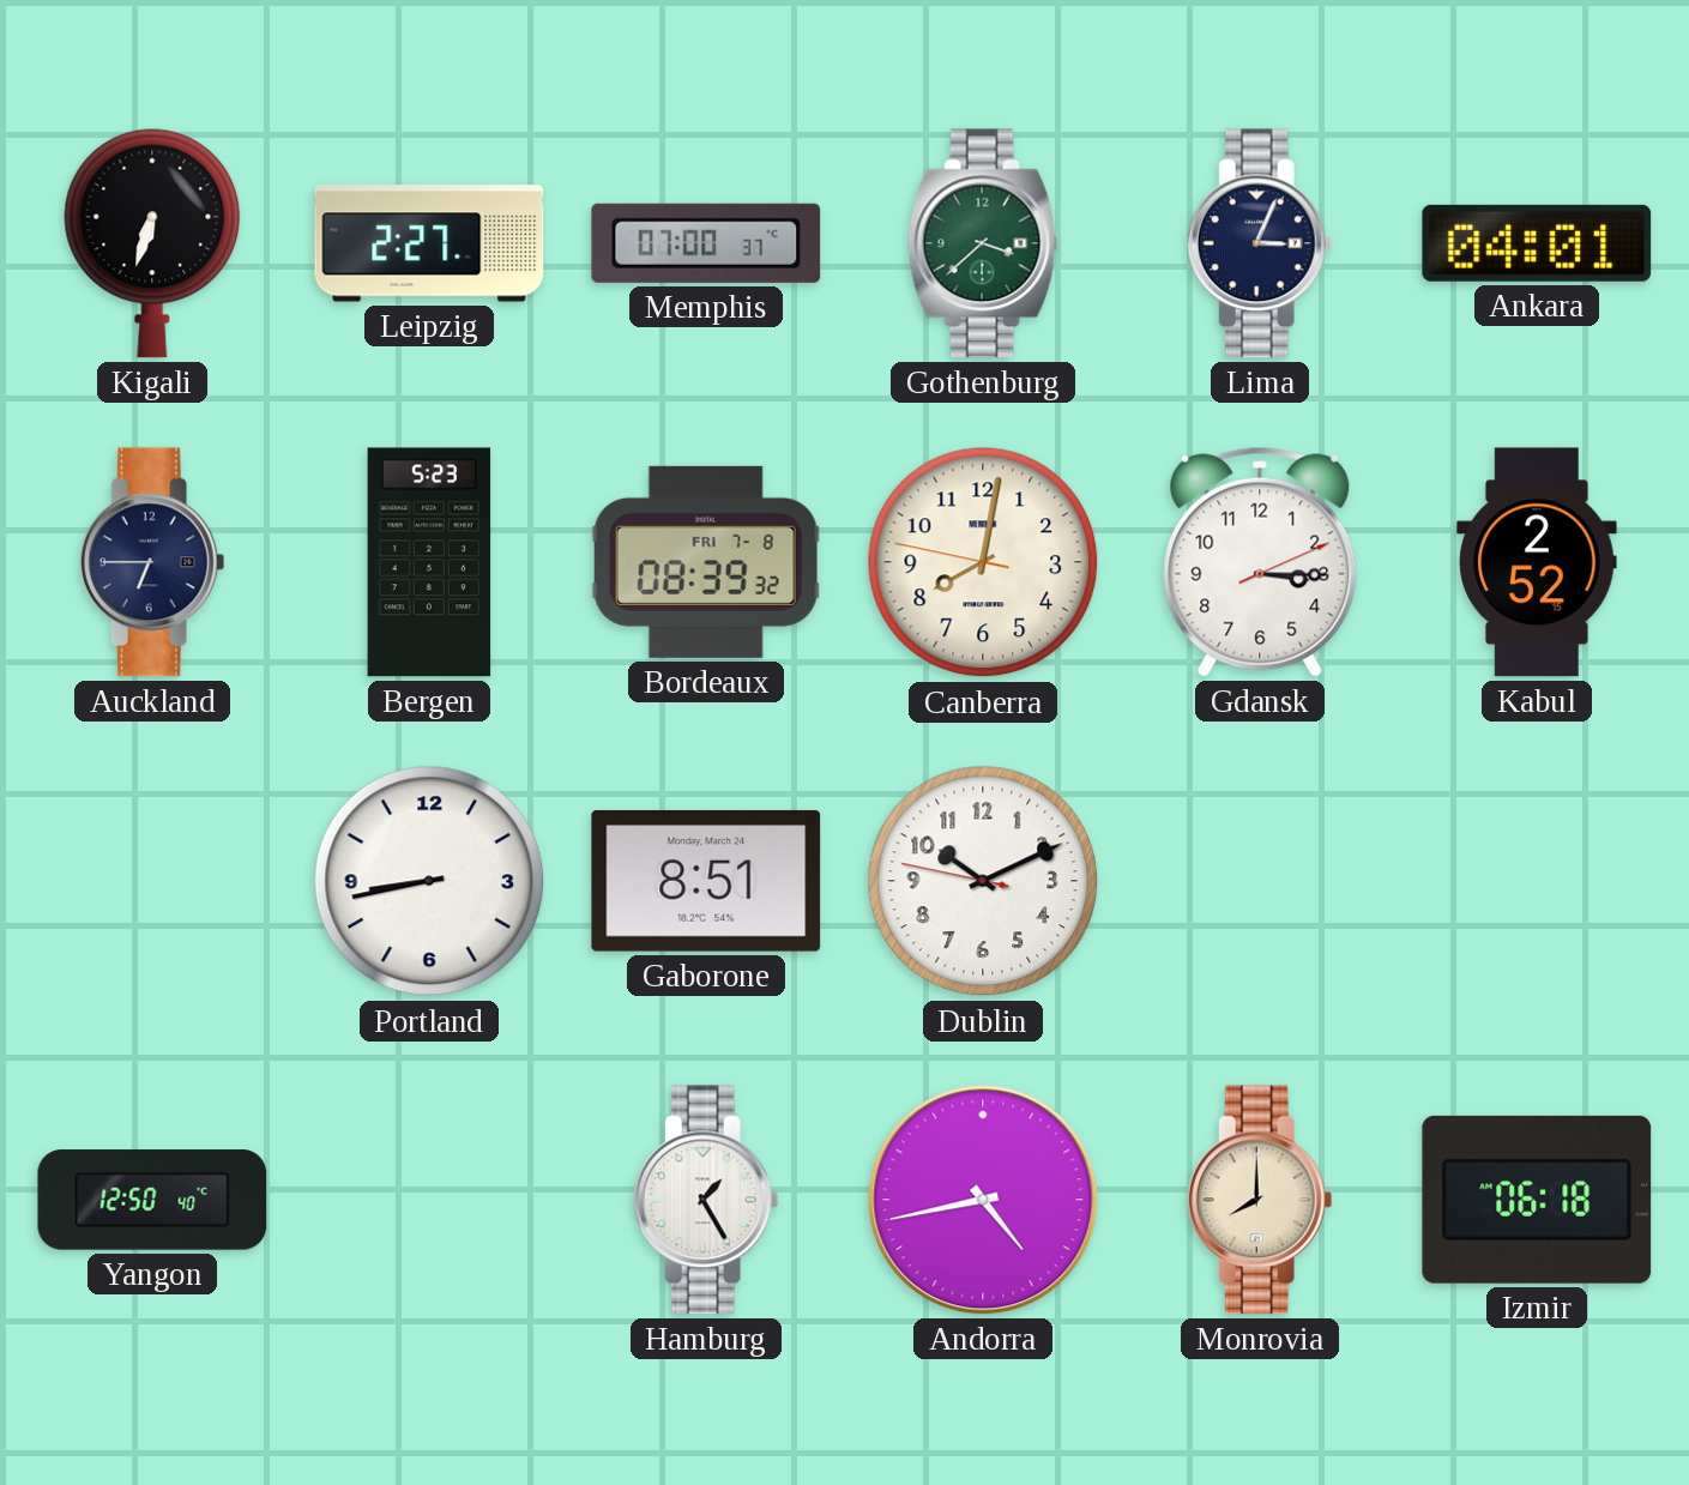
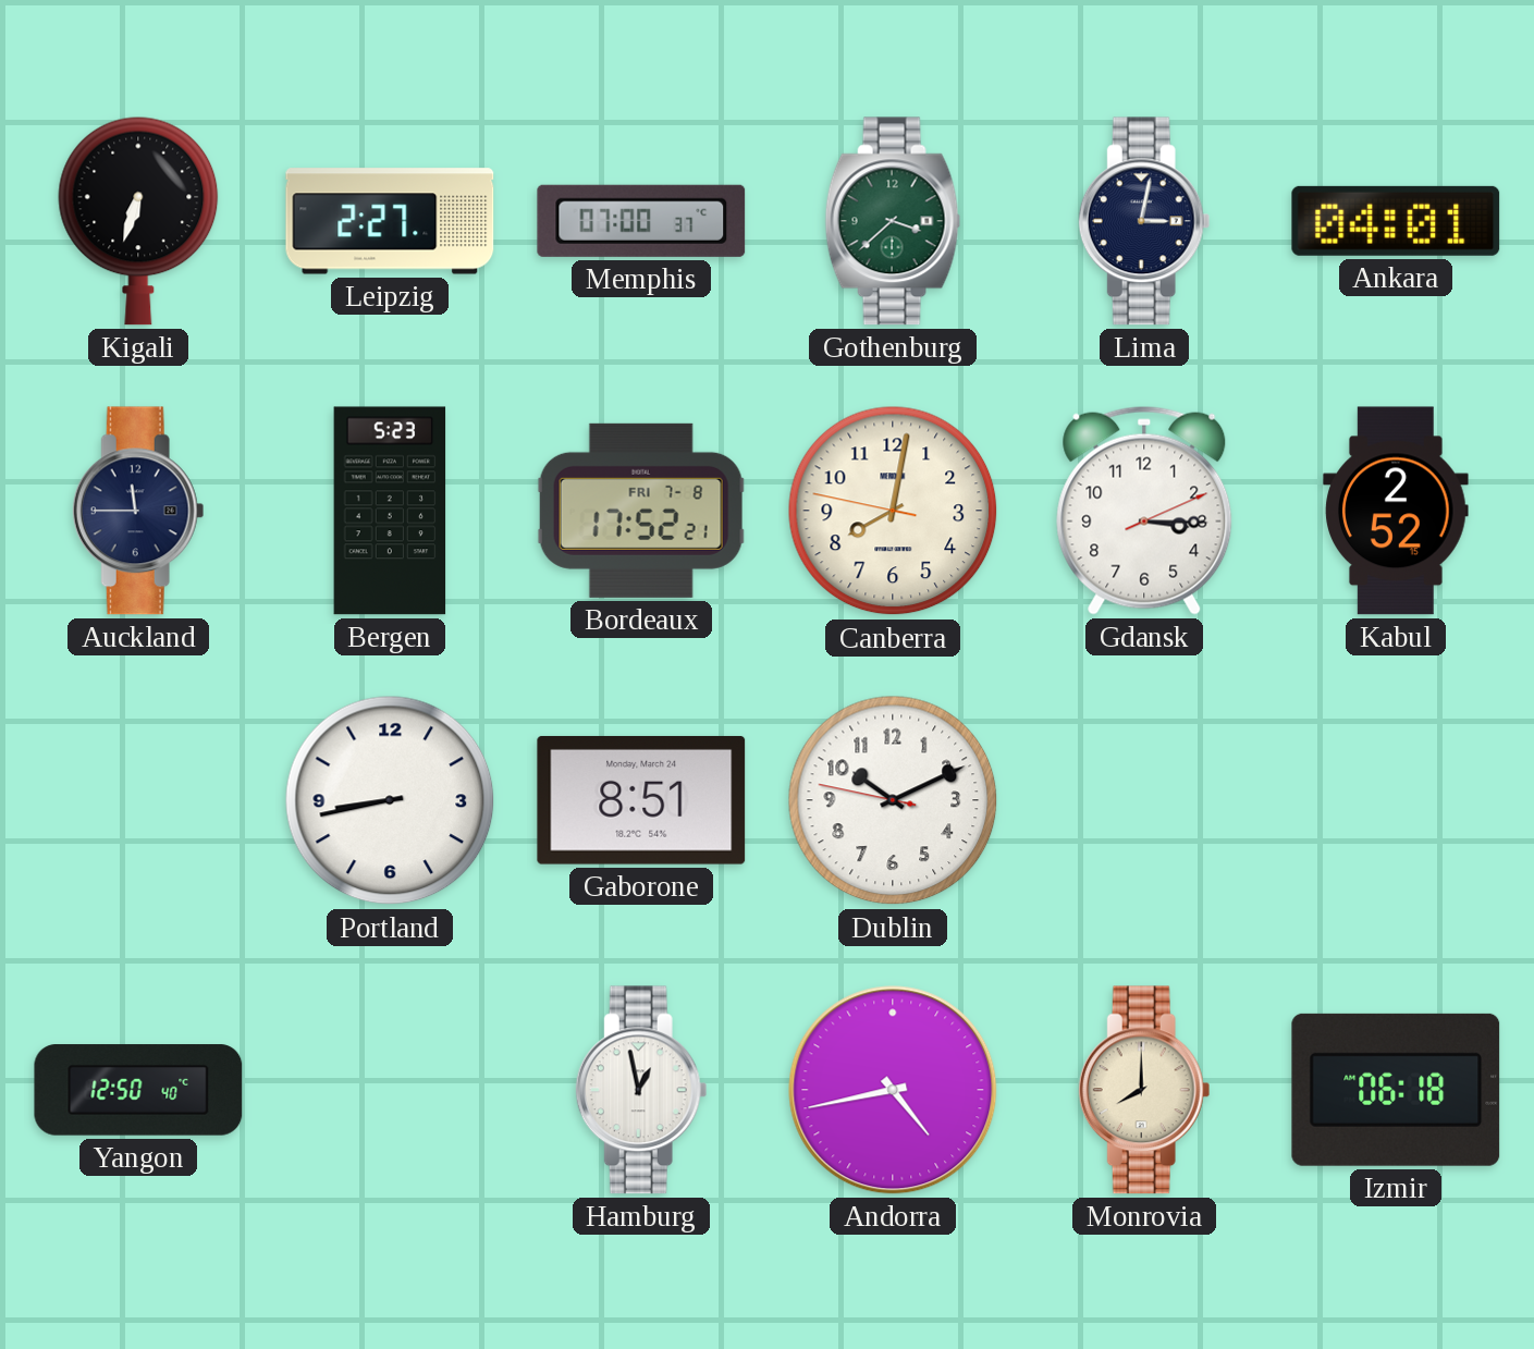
Lima: 3:04 -> 3:02 (1144, 221)
Auckland: 6:45 -> 11:45 (138, 511)
Bordeaux: 08:39 -> 17:52 (641, 511)
Hamburg: 1:25 -> 12:58 (641, 1090)
